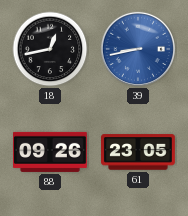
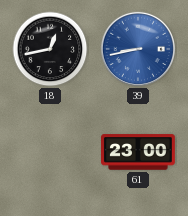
88: 09:26 -> none (51, 152)
61: 23:05 -> 23:00 (139, 152)
